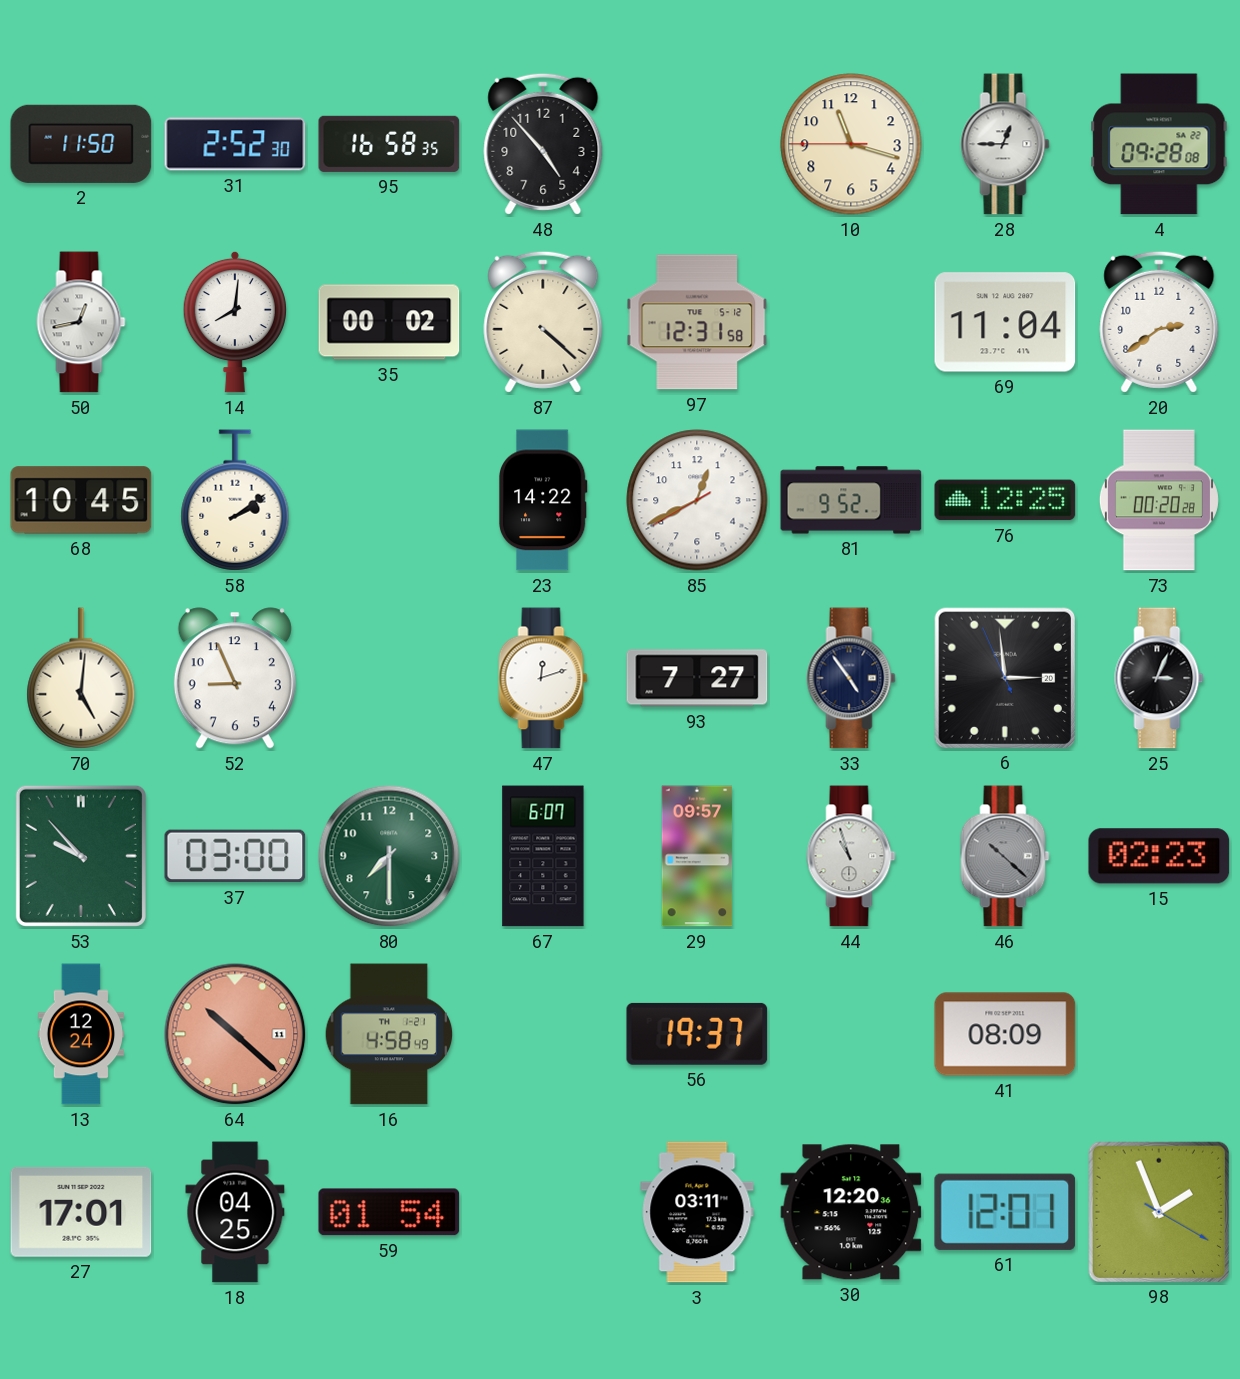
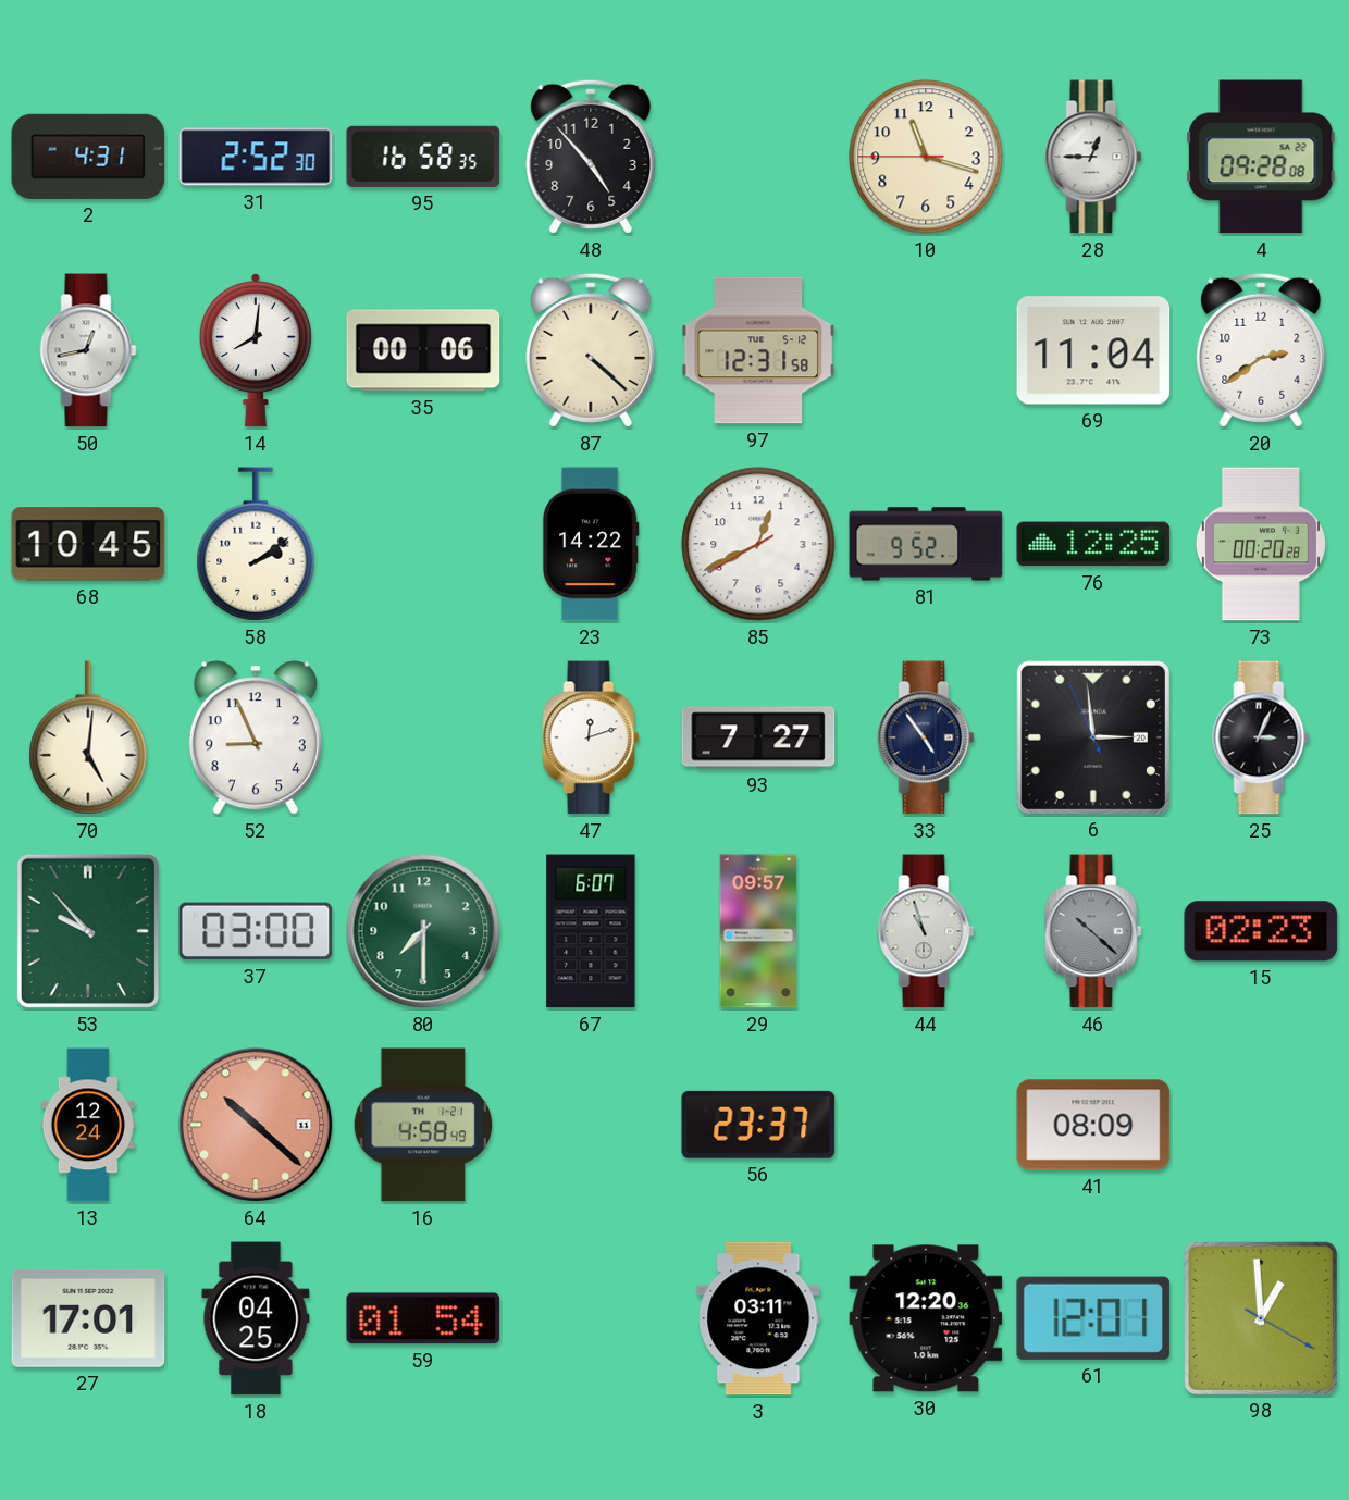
2: 11:50 -> 4:31 (88, 157)
35: 00:02 -> 00:06 (423, 350)
56: 19:37 -> 23:37 (758, 1125)
98: 1:56 -> 12:59 (1260, 1317)
